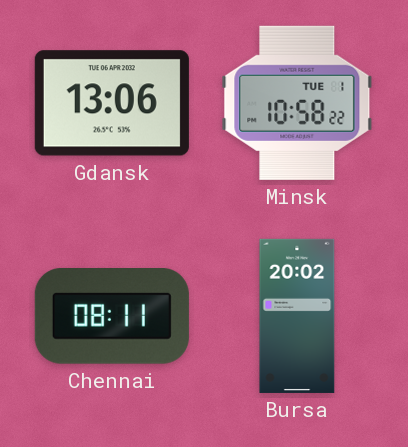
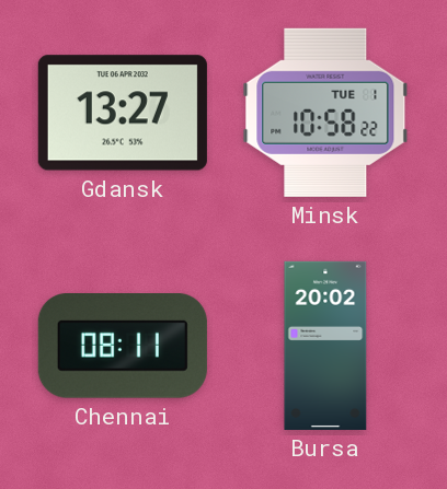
Gdansk: 13:06 -> 13:27 (123, 113)
